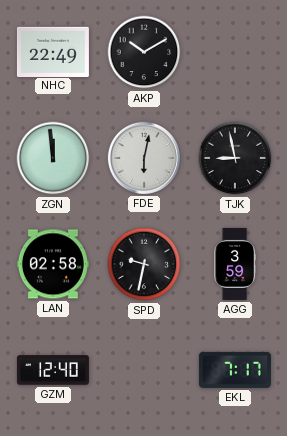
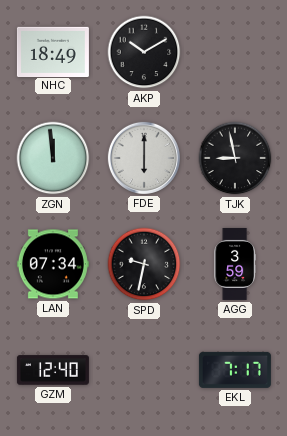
NHC: 22:49 -> 18:49 (53, 51)
FDE: 6:02 -> 6:00 (144, 158)
LAN: 02:58 -> 07:34 (53, 264)
